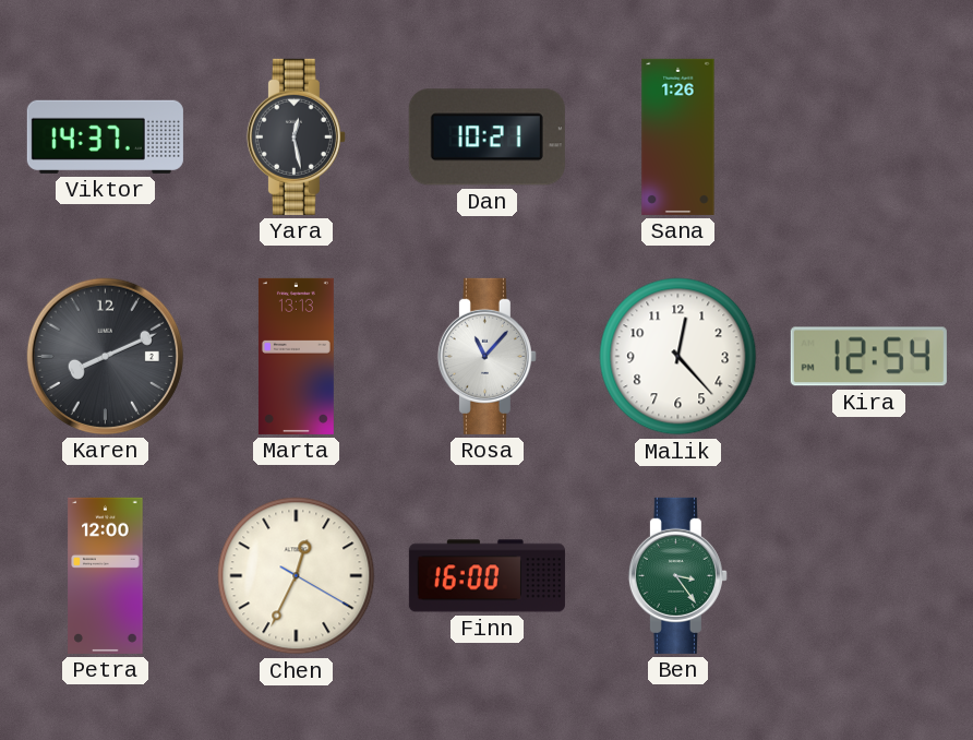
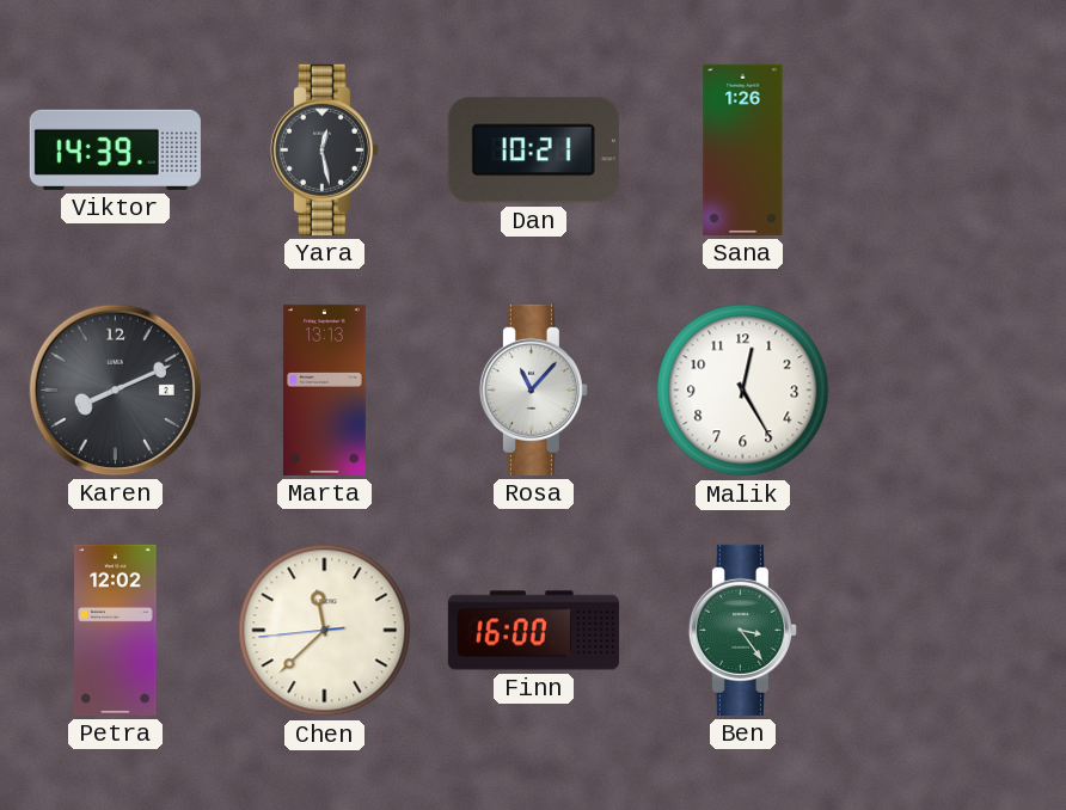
Viktor: 14:37 -> 14:39 (115, 149)
Malik: 12:23 -> 12:25 (743, 391)
Kira: 12:54 -> none (868, 357)
Petra: 12:00 -> 12:02 (116, 630)
Chen: 12:34 -> 11:37 (325, 631)
